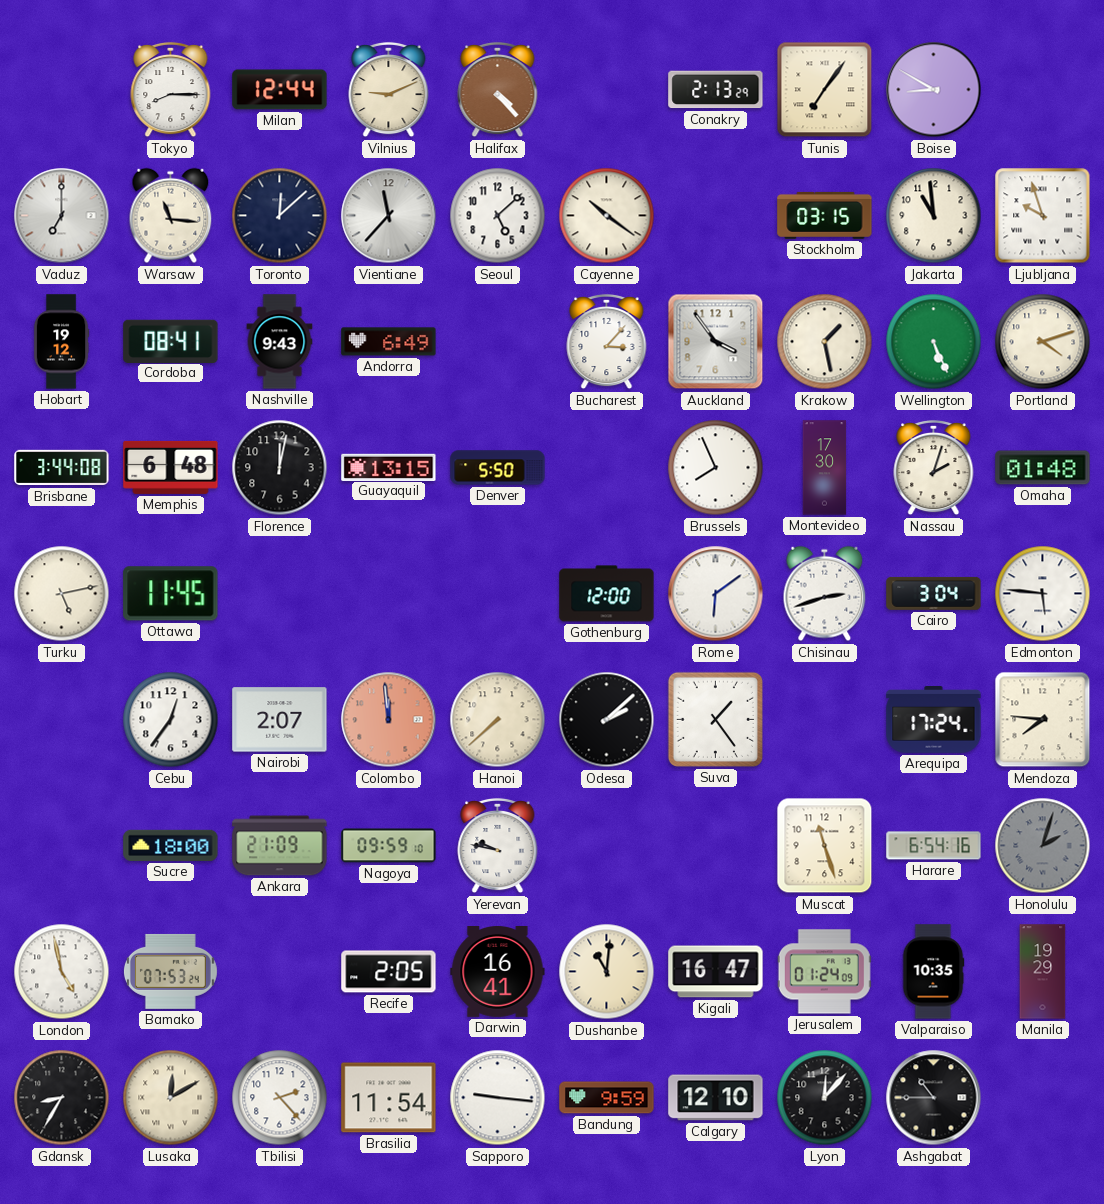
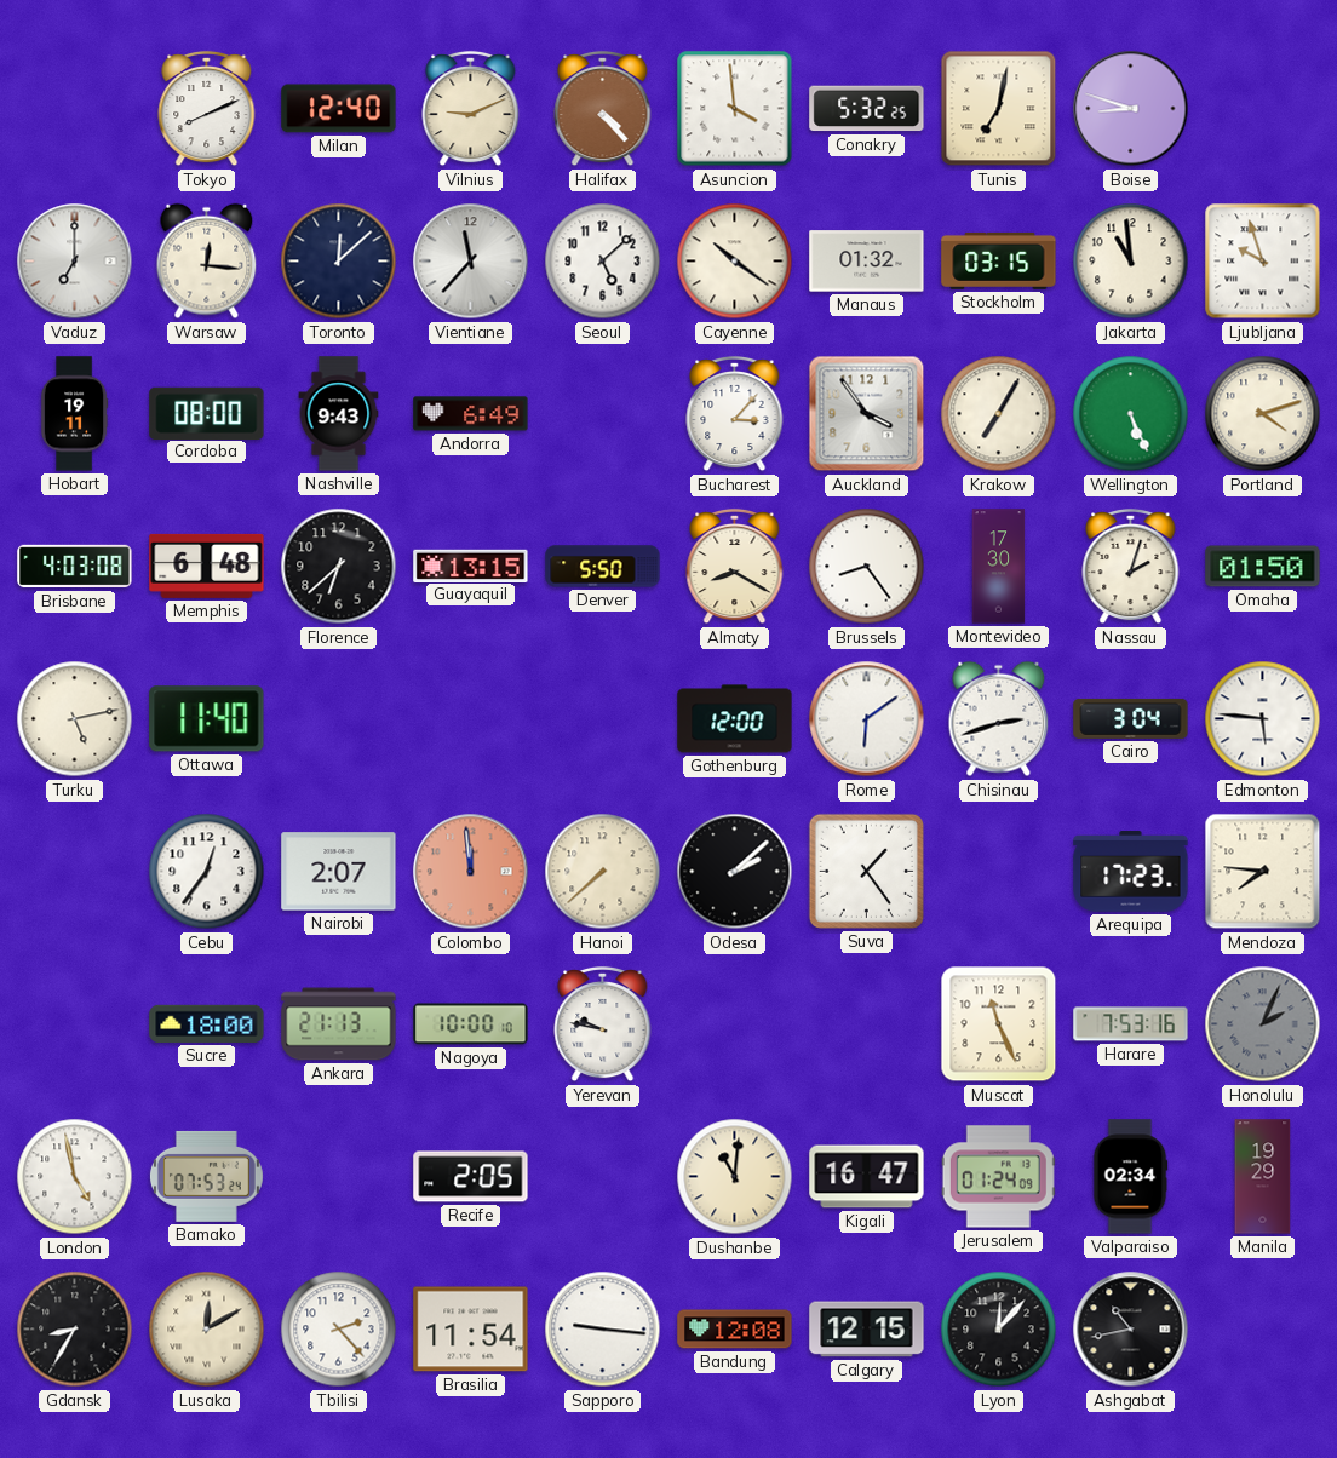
Tokyo: 8:15 -> 8:11 (207, 109)
Milan: 12:44 -> 12:40 (339, 109)
Asuncion: none -> 3:59 (735, 109)
Conakry: 2:13 -> 5:32 (867, 109)
Tunis: 7:06 -> 7:02 (999, 109)
Boise: 8:50 -> 8:48 (1131, 109)
Warsaw: 11:16 -> 12:16 (207, 262)
Manaus: none -> 01:32 (867, 262)
Hobart: 19:12 -> 19:11 (74, 414)
Cordoba: 08:41 -> 08:00 (207, 413)
Krakow: 1:28 -> 7:05 (999, 414)
Brisbane: 3:44 -> 4:03 (75, 567)
Florence: 12:02 -> 6:38 (339, 567)
Almaty: none -> 8:20 (735, 567)
Brussels: 7:56 -> 8:24 (867, 567)
Omaha: 01:48 -> 01:50 (1263, 567)
Ottawa: 11:45 -> 11:40 (207, 719)
Arequipa: 17:24 -> 17:23 (1131, 872)
Ankara: 21:09 -> 21:13 (339, 1024)
Nagoya: 09:59 -> 10:00 (471, 1024)
Muscat: 11:27 -> 11:26 (999, 1024)
Harare: 6:54 -> 7:53 (1131, 1024)
Honolulu: 2:03 -> 2:04 (1263, 1024)
Darwin: 16:41 -> none (498, 972)
Valparaiso: 10:35 -> 02:34 (1130, 1177)
Bandung: 9:59 -> 12:08 (735, 1330)
Calgary: 12:10 -> 12:15 (867, 1330)
Ashgabat: 10:45 -> 10:43 (1131, 1330)
